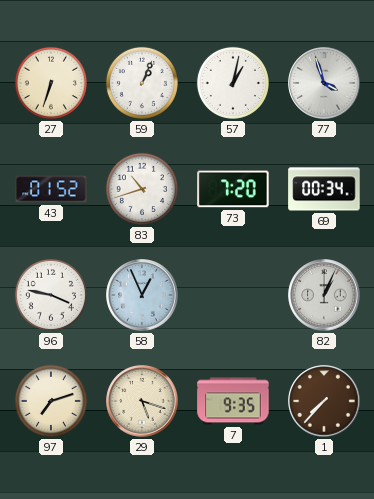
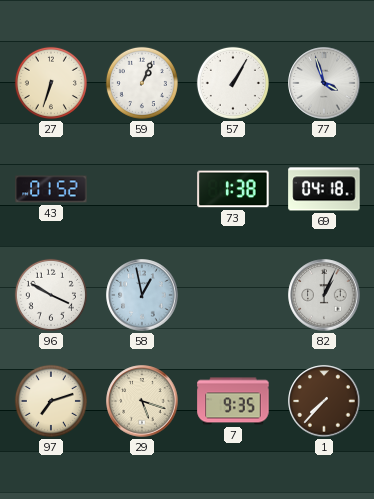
57: 1:02 -> 1:05 (233, 83)
83: 10:42 -> none (142, 189)
73: 7:20 -> 1:38 (233, 189)
69: 00:34 -> 04:18 (324, 189)
96: 3:47 -> 3:50 (51, 295)
58: 12:56 -> 12:58 (142, 295)
